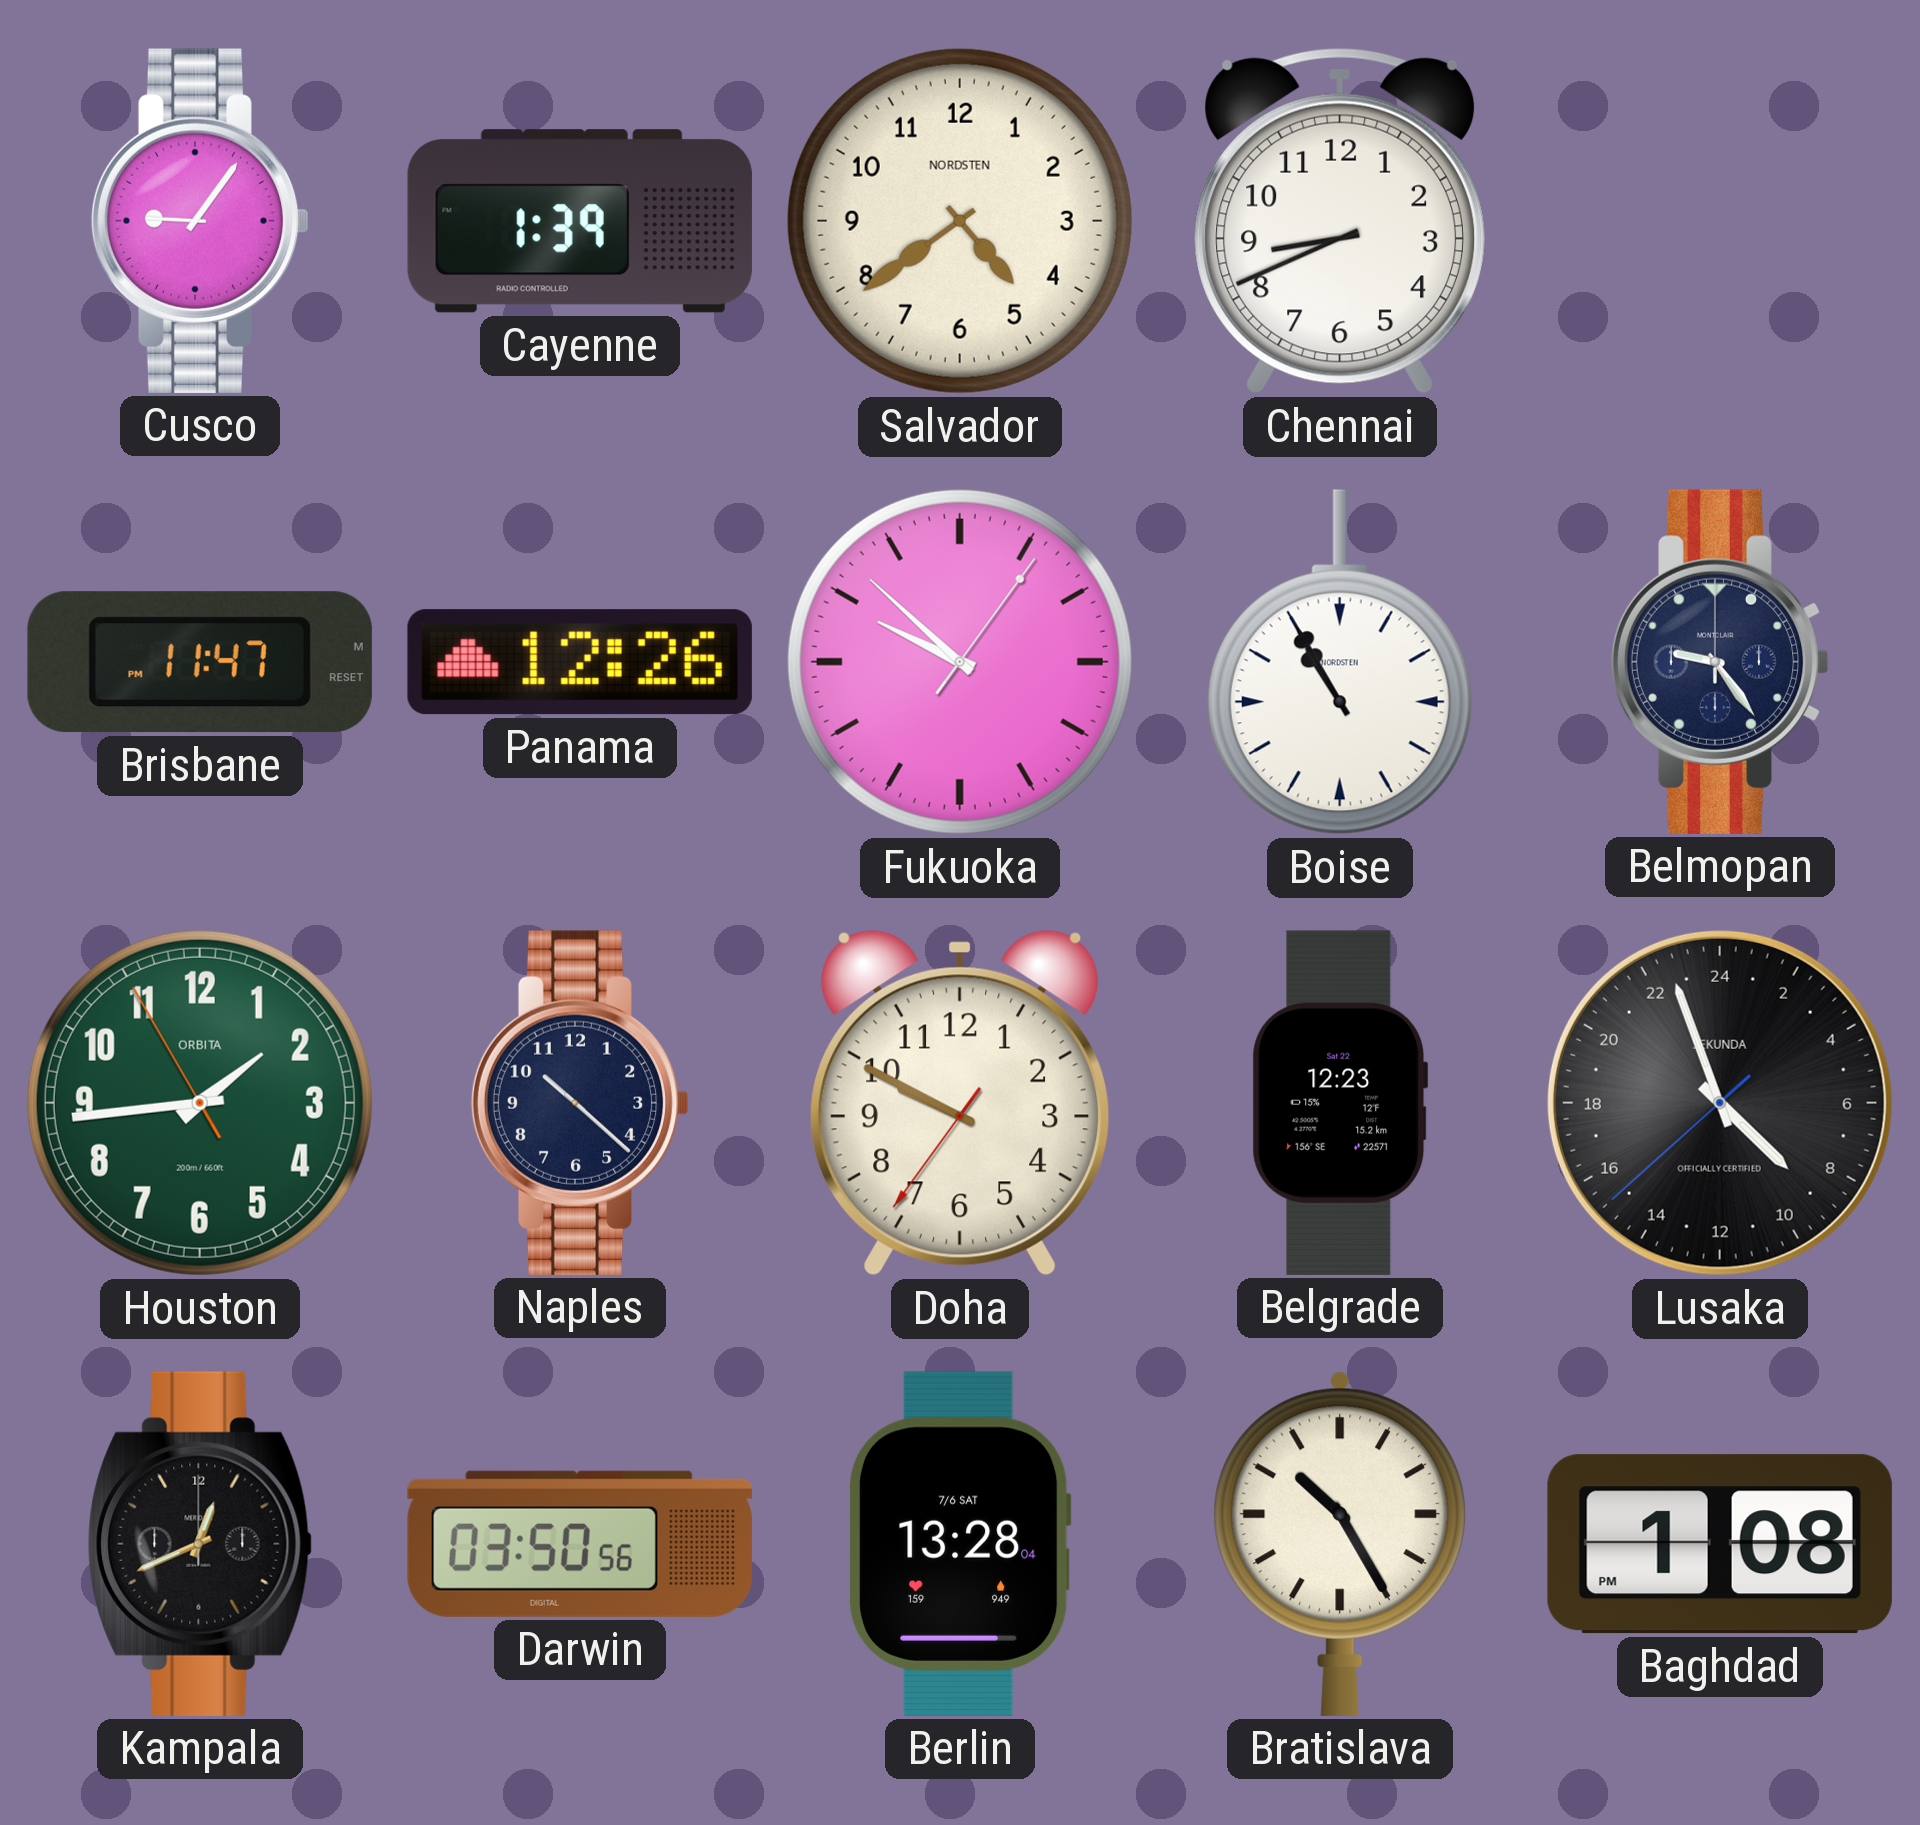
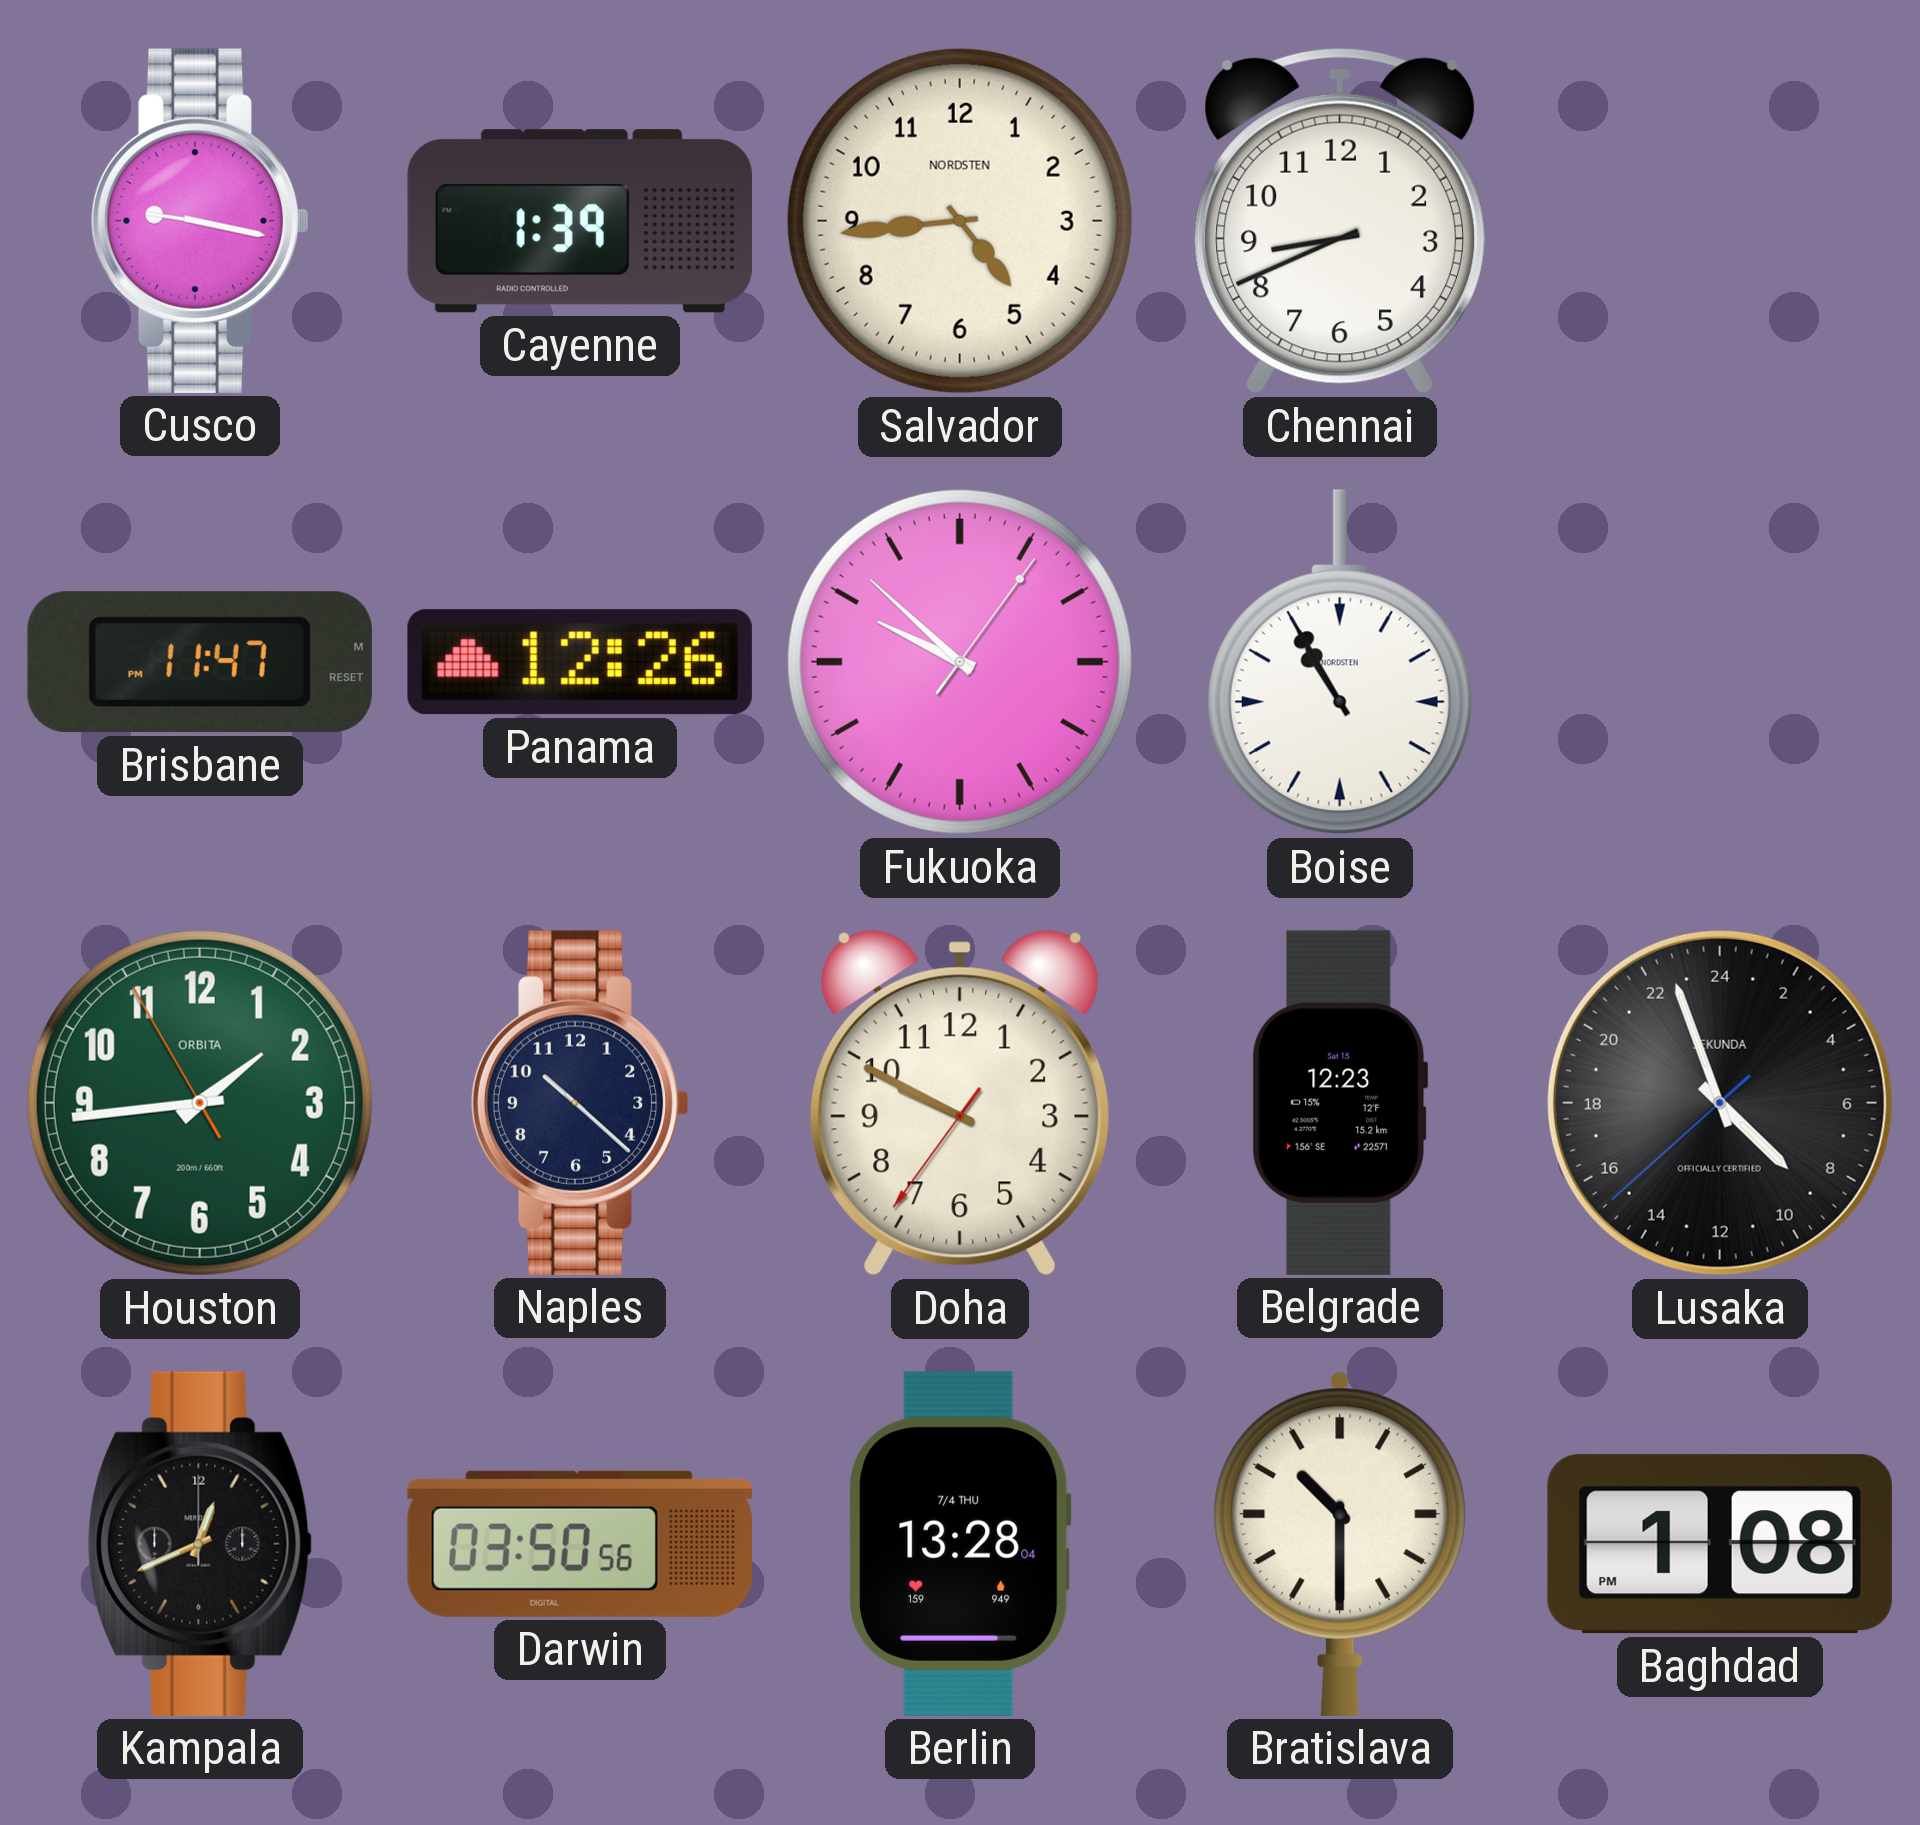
Cusco: 9:06 -> 9:17 (200, 221)
Salvador: 4:39 -> 4:44 (960, 221)
Belmopan: 9:24 -> none (1720, 662)
Belgrade date: Sat 22 -> Sat 15 (1340, 1103)
Berlin date: 7/6 SAT -> 7/4 THU (960, 1544)
Bratislava: 10:25 -> 10:30 (1340, 1544)
